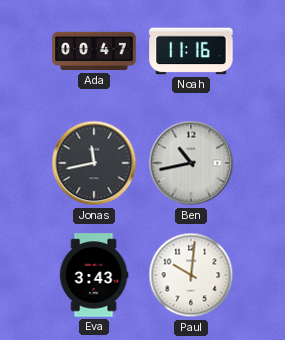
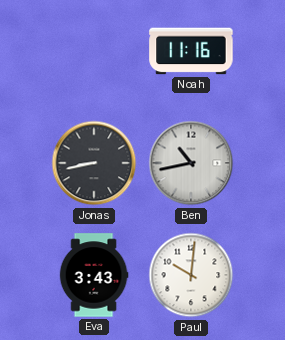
Ada: 00:47 -> none (94, 51)
Jonas: 11:43 -> 8:43 (94, 163)
